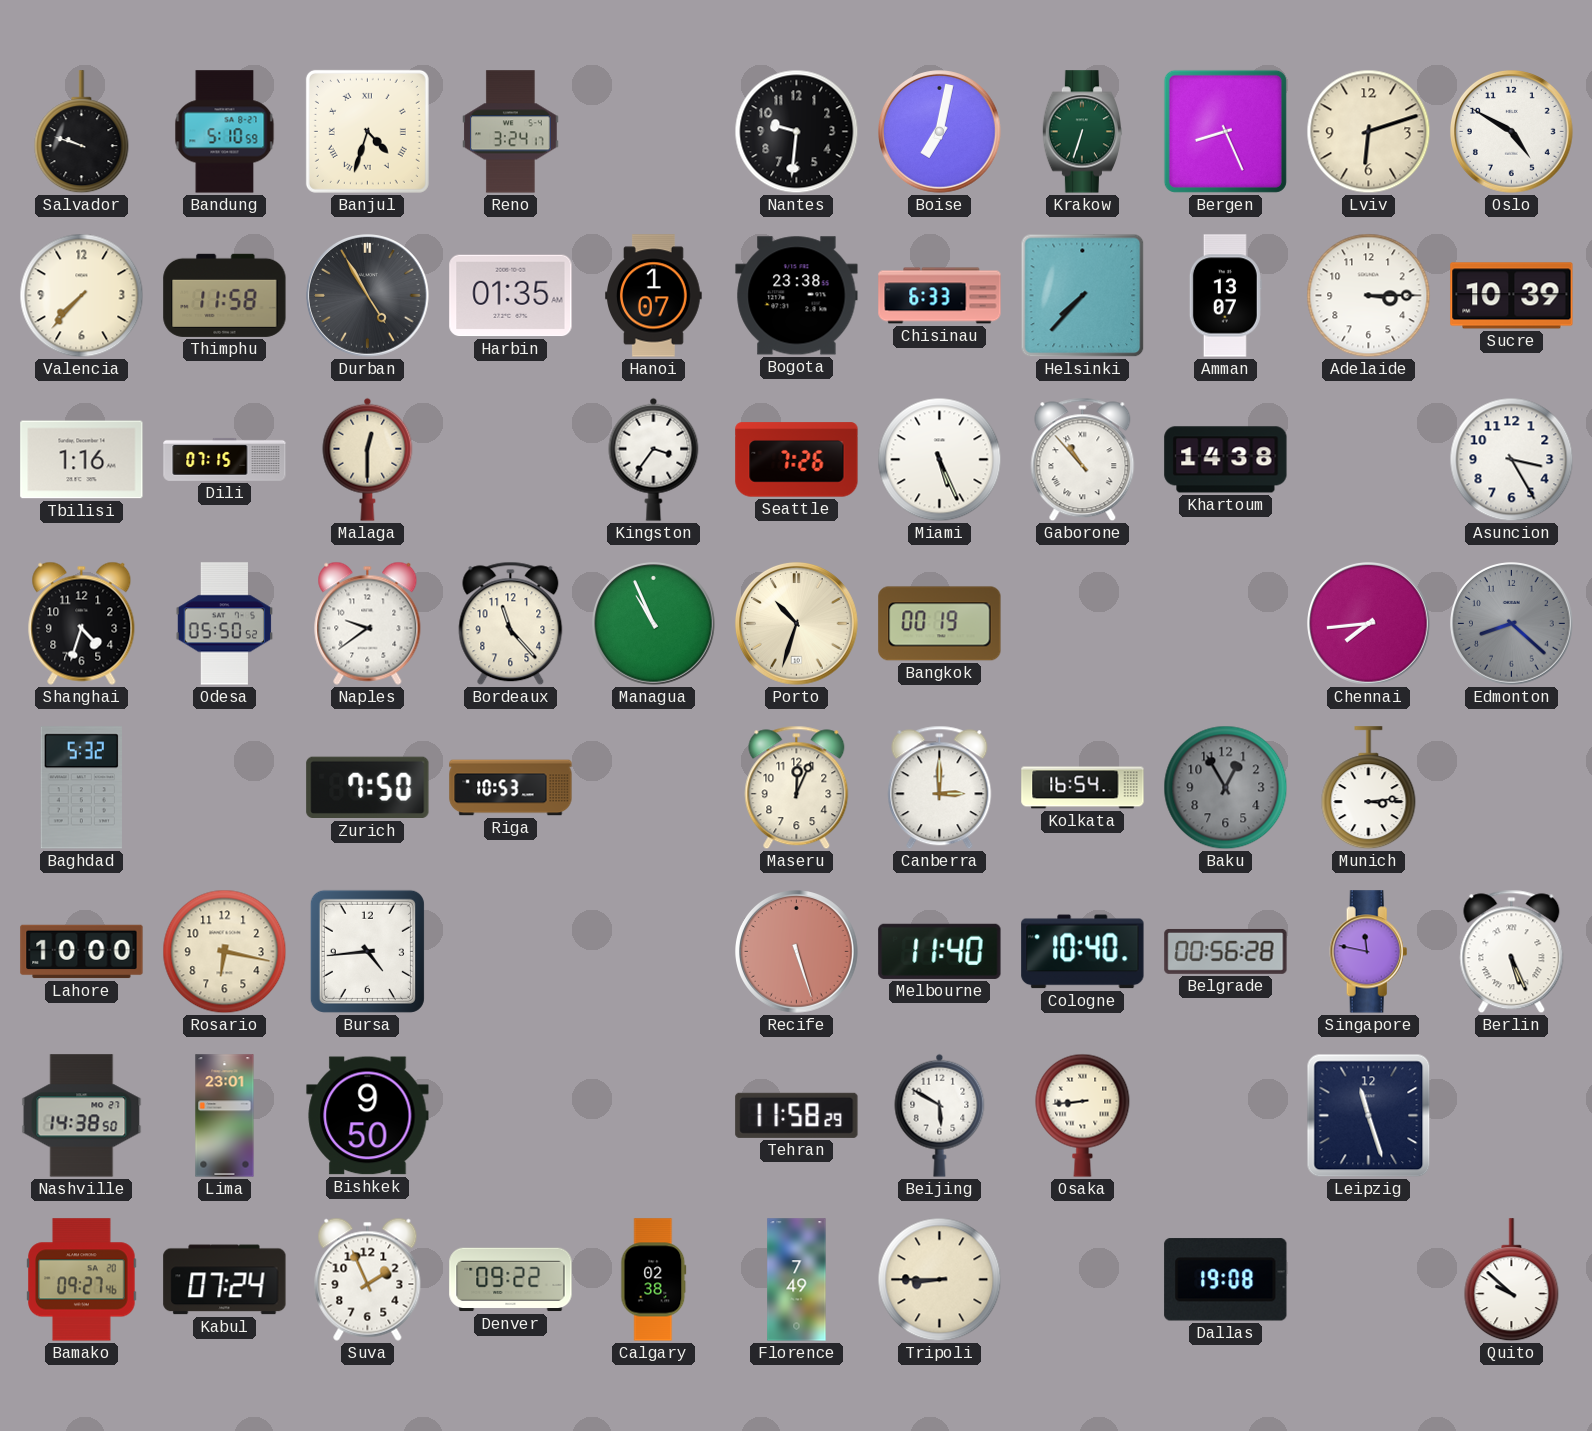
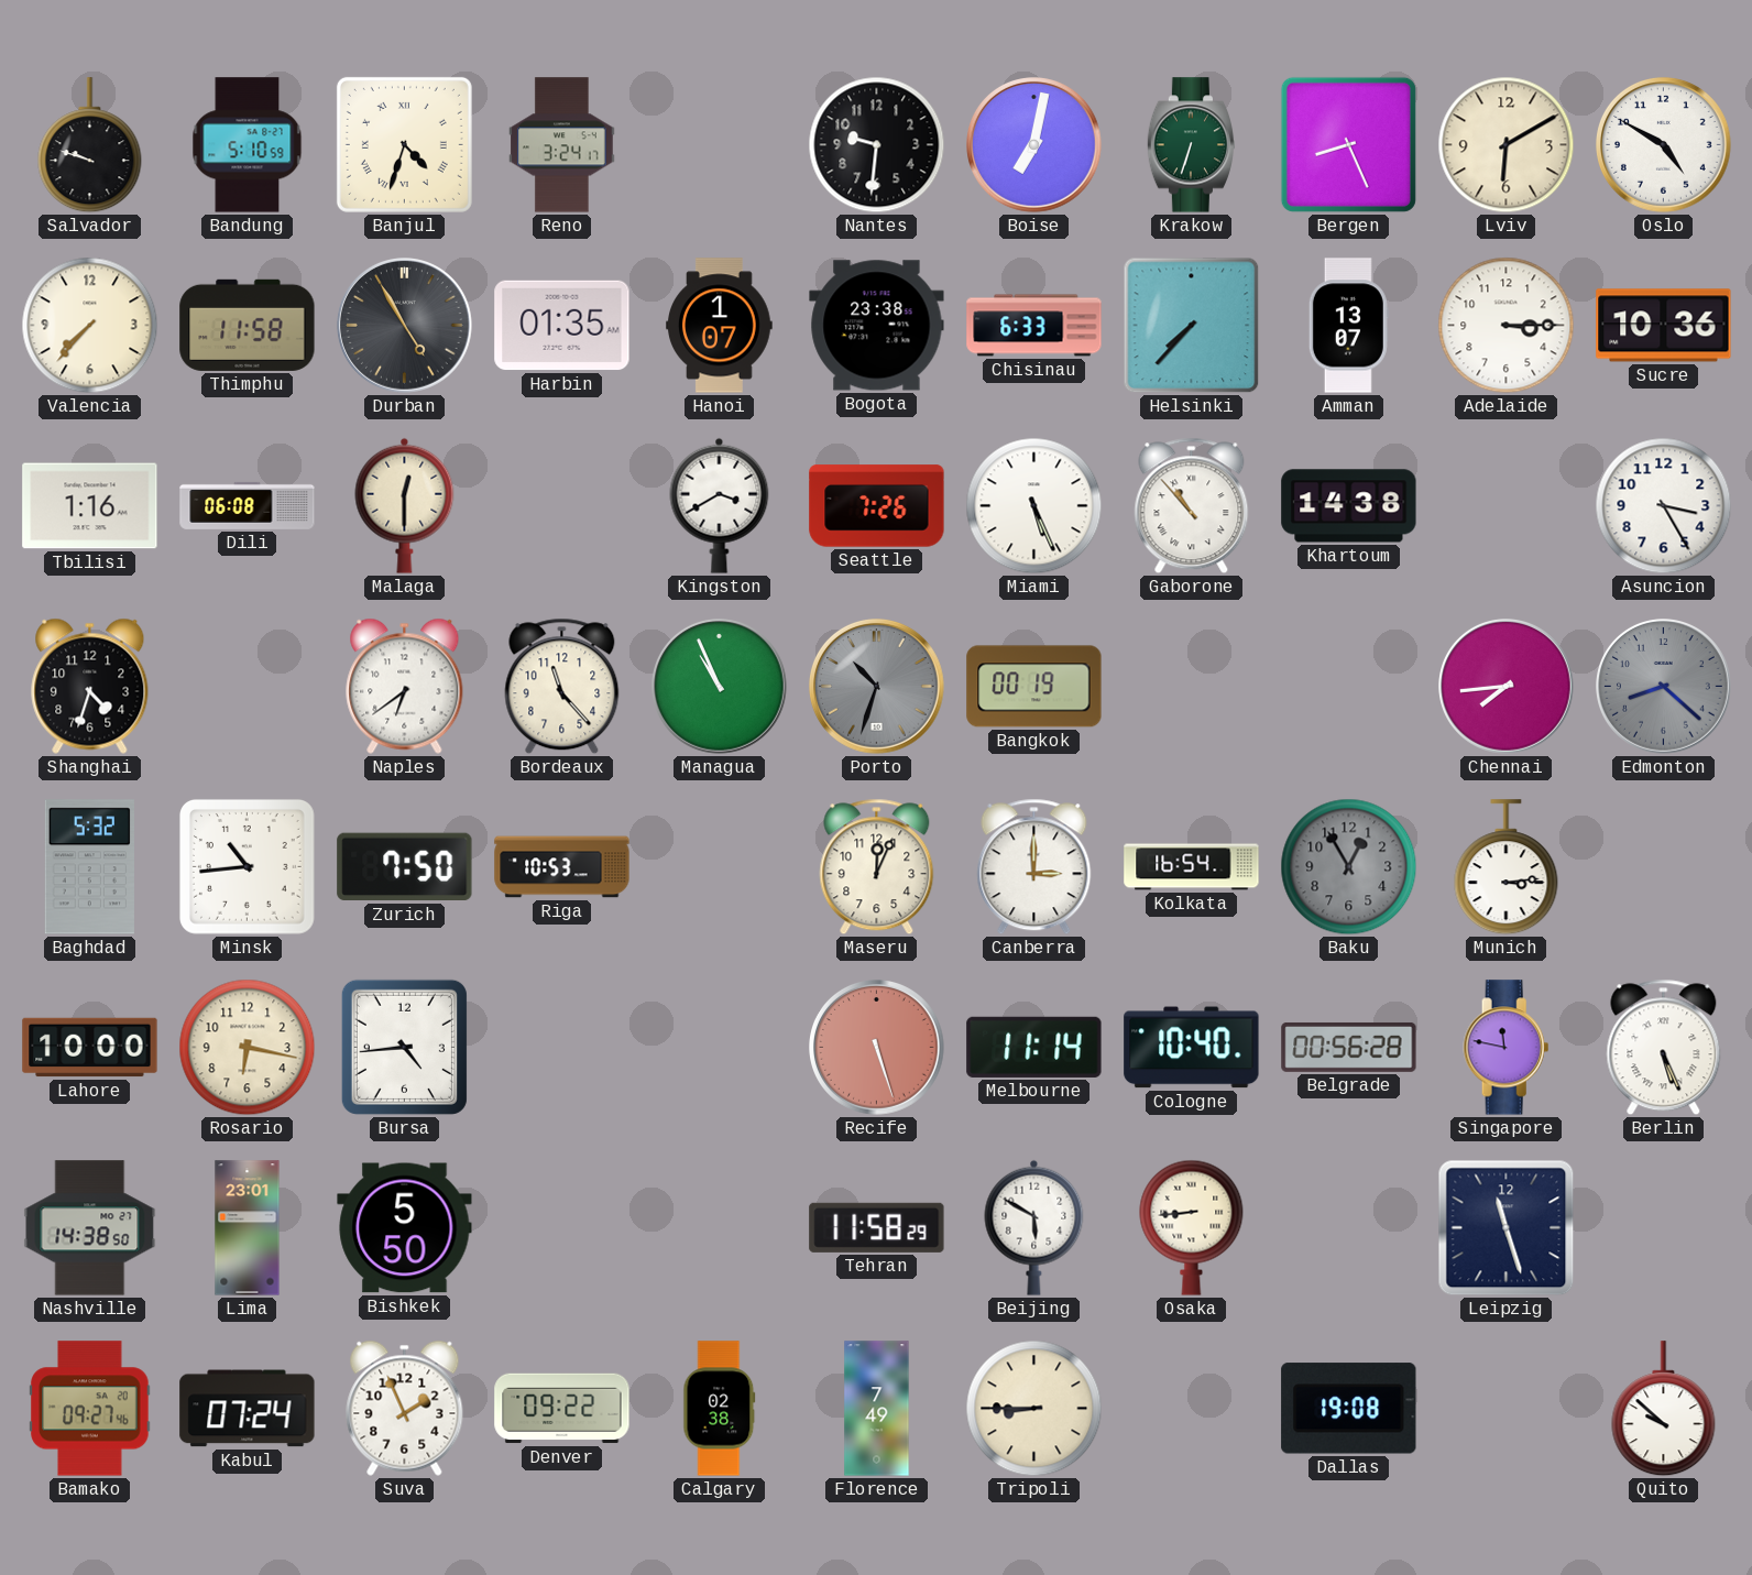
Lviv: 6:12 -> 6:10 (1507, 145)
Sucre: 10:39 -> 10:36 (1664, 326)
Dili: 07:15 -> 06:08 (248, 505)
Kingston: 3:36 -> 3:40 (720, 505)
Odesa: 05:50 -> none (225, 624)
Naples: 9:39 -> 6:39 (405, 686)
Porto dial: cream -> grey (877, 687)
Minsk: none -> 10:44 (247, 866)
Melbourne: 11:40 -> 11:14 (1034, 1047)
Bishkek: 9:50 -> 5:50 (405, 1228)
